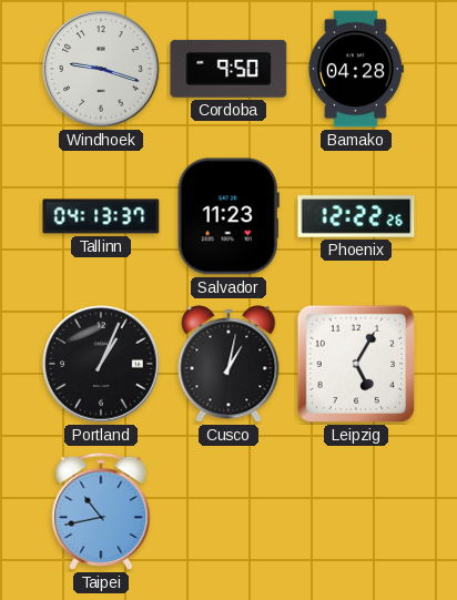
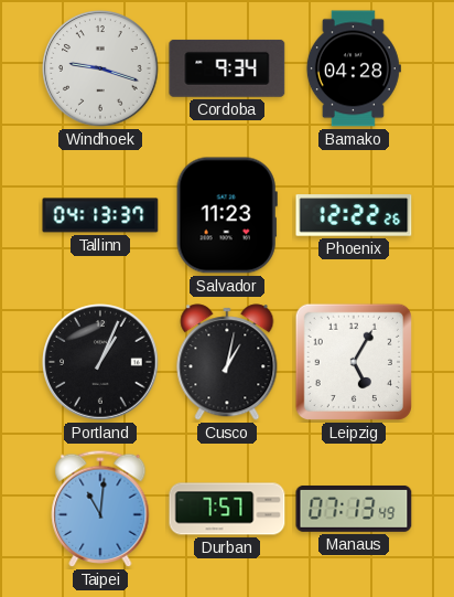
Cordoba: 9:50 -> 9:34 (227, 68)
Taipei: 10:43 -> 11:01 (100, 509)
Durban: none -> 7:57 (227, 509)
Manaus: none -> 07:13 (354, 509)
